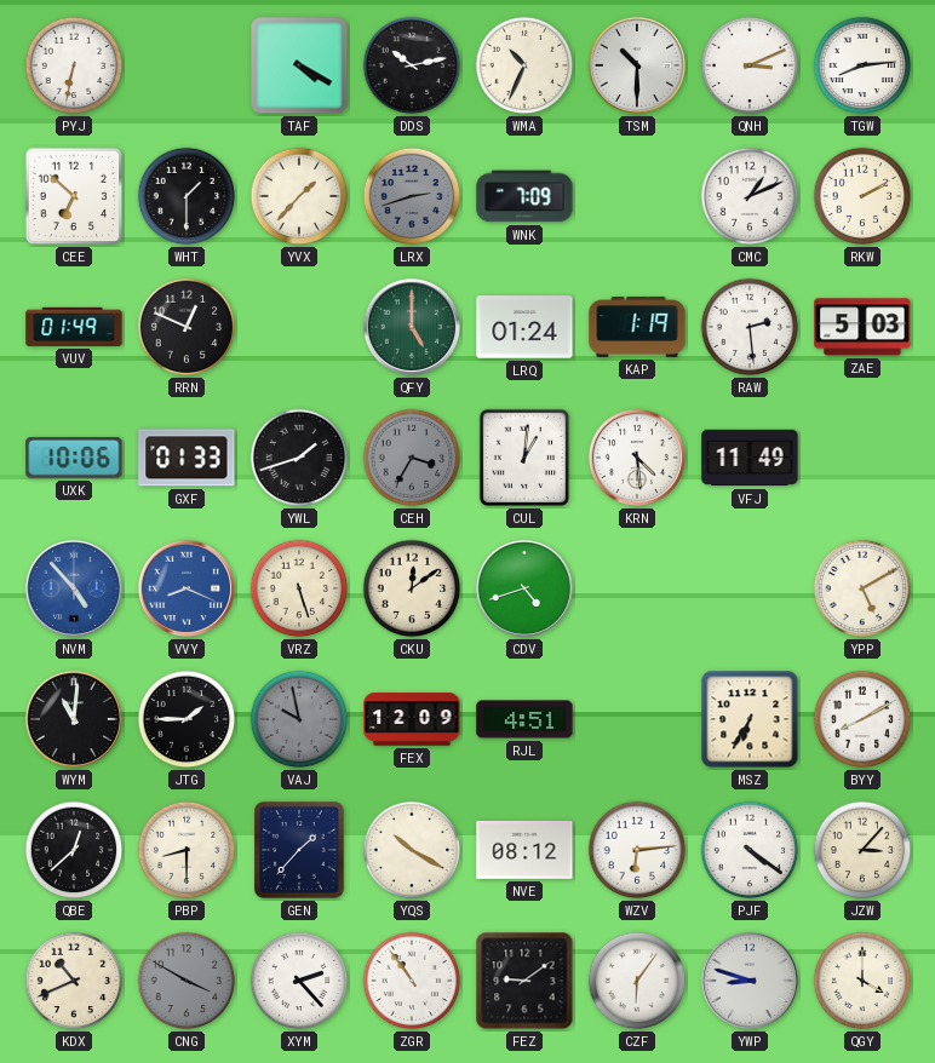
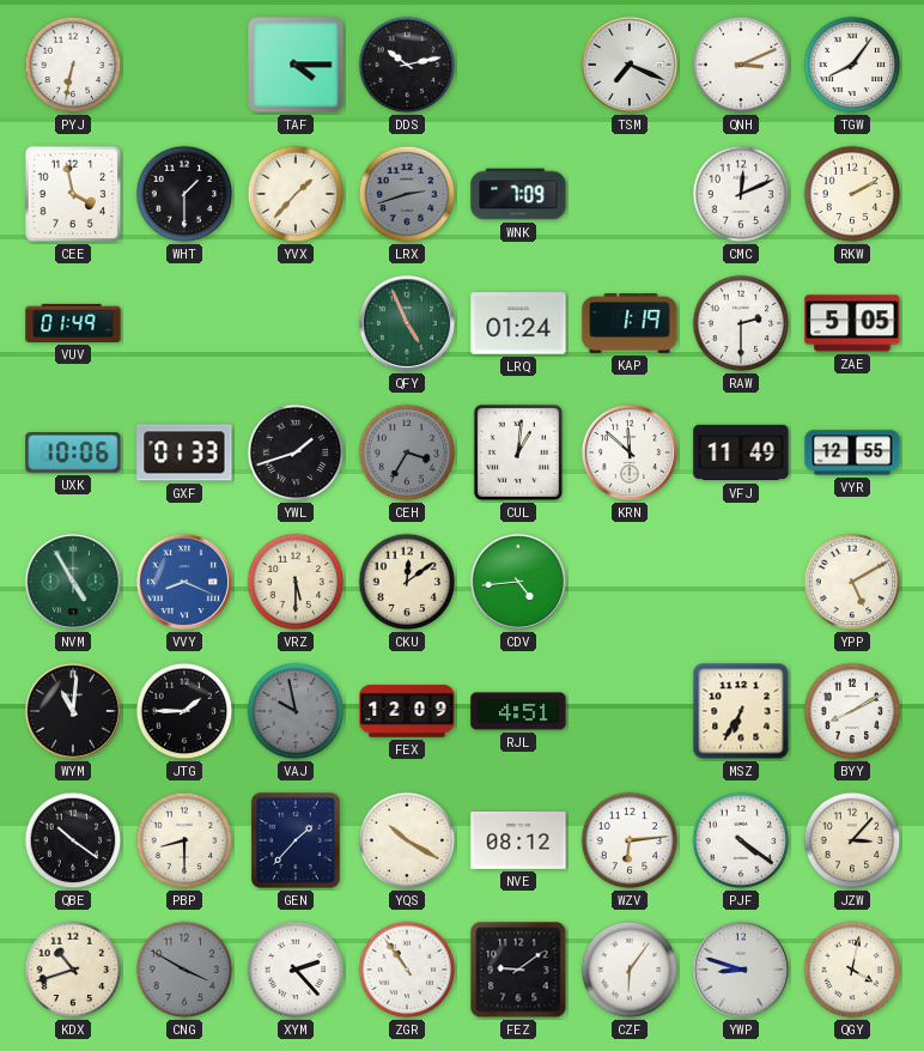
TAF: 4:20 -> 4:15 (296, 65)
WMA: 10:34 -> none (524, 65)
TSM: 10:30 -> 7:19 (630, 65)
TGW: 8:14 -> 8:06 (852, 65)
CEE: 6:52 -> 3:58 (73, 194)
CMC: 1:11 -> 12:11 (741, 194)
RRN: 12:49 -> none (187, 327)
QFY: 5:00 -> 4:56 (407, 323)
RAW: 2:29 -> 2:30 (741, 323)
ZAE: 5:03 -> 5:05 (852, 323)
KRN: 4:29 -> 11:52 (630, 452)
VYR: none -> 12:55 (852, 452)
NVM: 4:53 -> 4:55 (73, 582)
NVM dial: blue -> green (73, 582)
VRZ: 5:27 -> 5:30 (296, 582)
CDV: 4:42 -> 4:44 (518, 582)
QBE: 12:38 -> 10:21 (73, 840)
KDX: 10:41 -> 10:42 (73, 970)
QGY: 4:00 -> 4:02 (852, 970)
